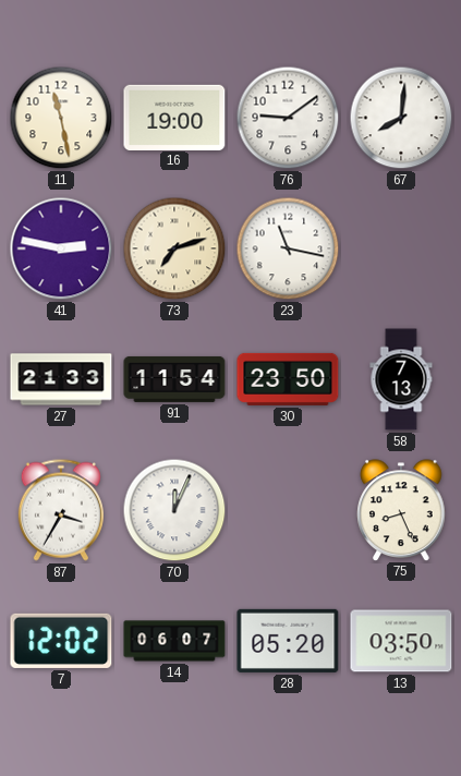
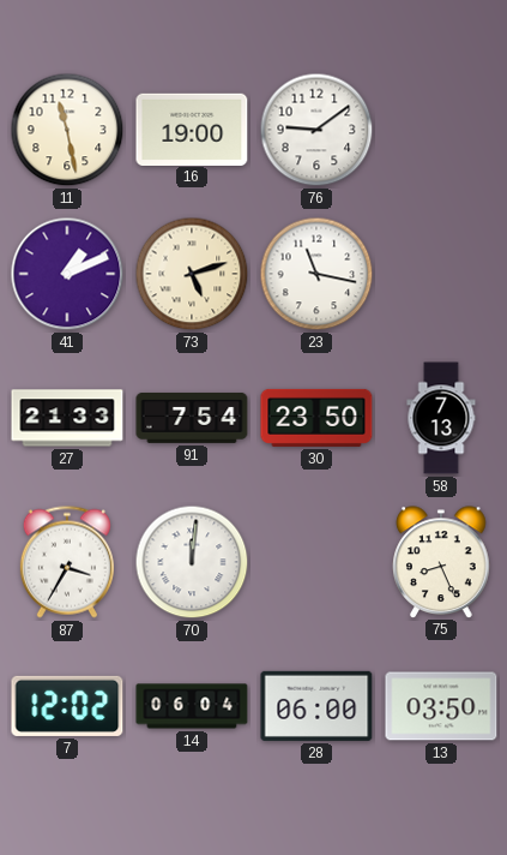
67: 8:01 -> none (401, 118)
41: 2:47 -> 1:11 (67, 274)
73: 7:12 -> 5:12 (192, 274)
91: 11:54 -> 7:54 (192, 418)
70: 12:04 -> 12:01 (192, 562)
14: 06:07 -> 06:04 (192, 706)
28: 05:20 -> 06:00 (316, 706)
